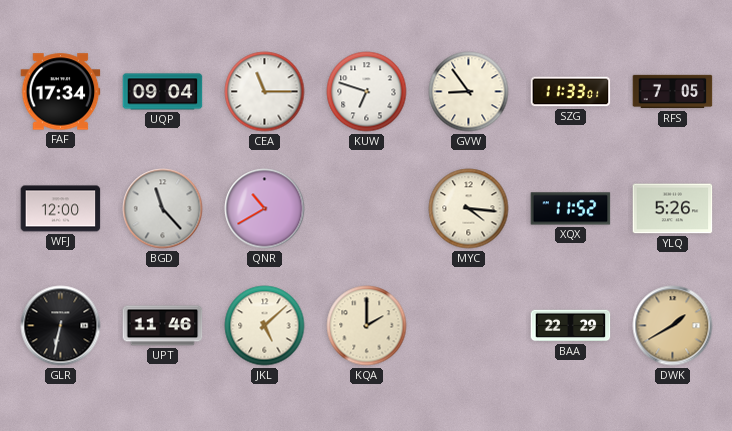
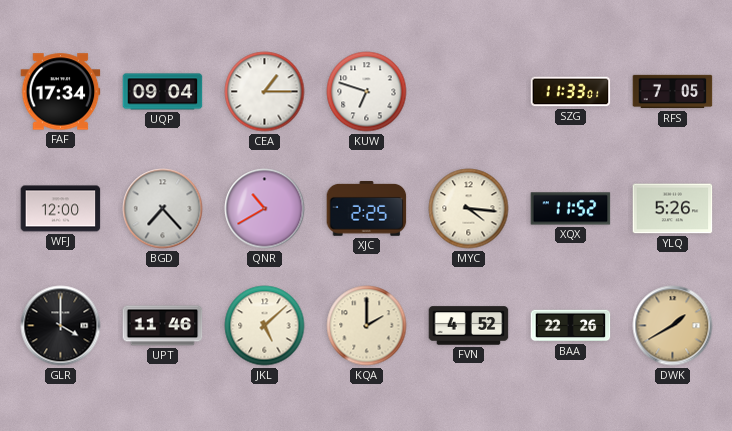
CEA: 11:15 -> 1:15 (265, 92)
GVW: 8:54 -> none (469, 92)
BGD: 11:23 -> 7:23 (163, 209)
XJC: none -> 2:25 (367, 209)
GLR: 6:32 -> 4:00 (61, 326)
FVN: none -> 4:52 (469, 326)
BAA: 22:29 -> 22:26 (571, 326)
